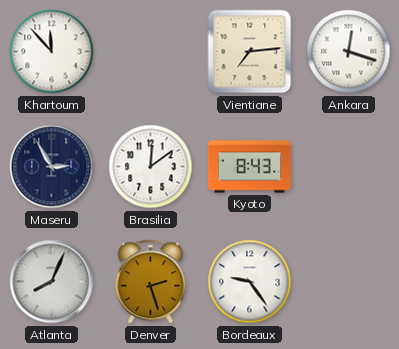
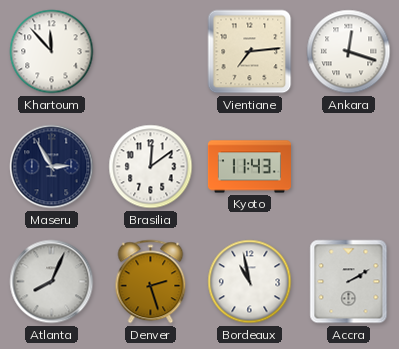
Kyoto: 8:43 -> 11:43 (249, 167)
Bordeaux: 9:24 -> 10:58 (250, 282)
Accra: none -> 2:10 (349, 282)
